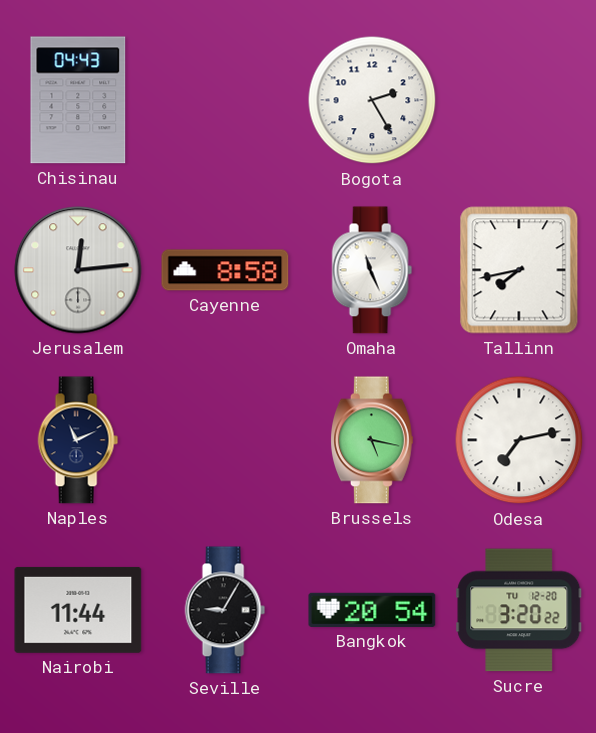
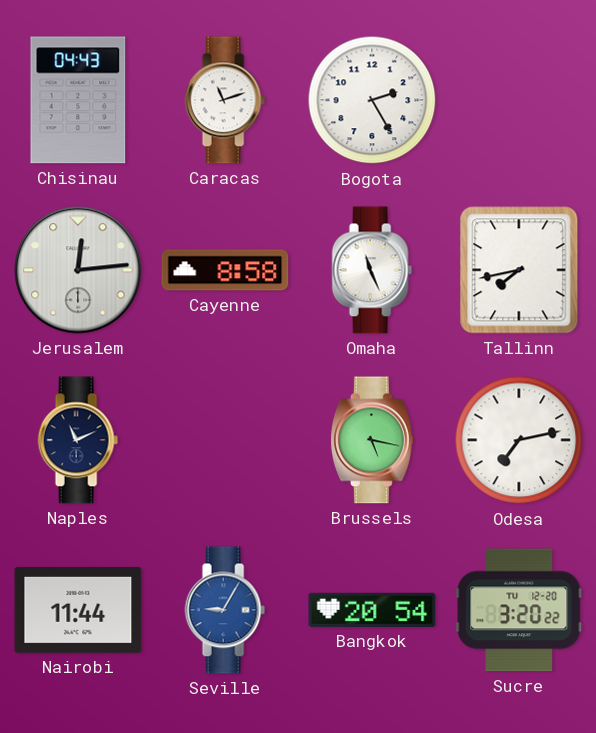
Caracas: none -> 11:12 (225, 100)
Seville dial: black -> blue (225, 610)
